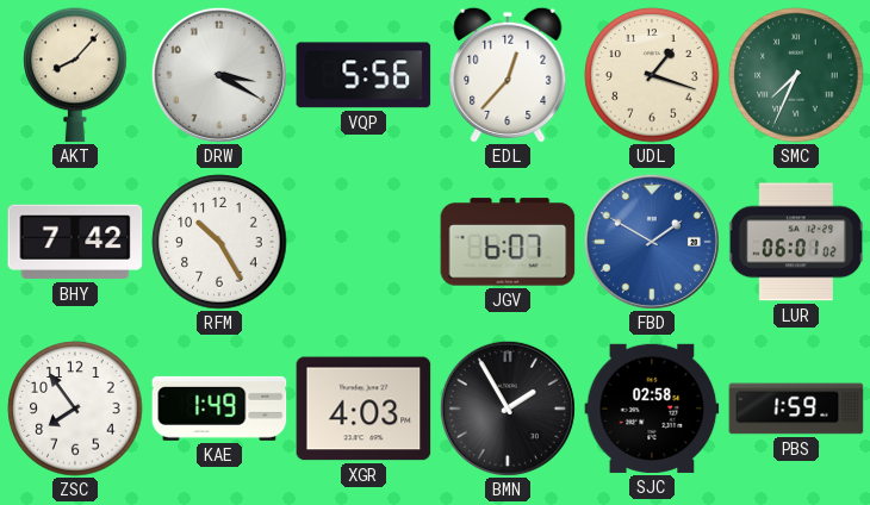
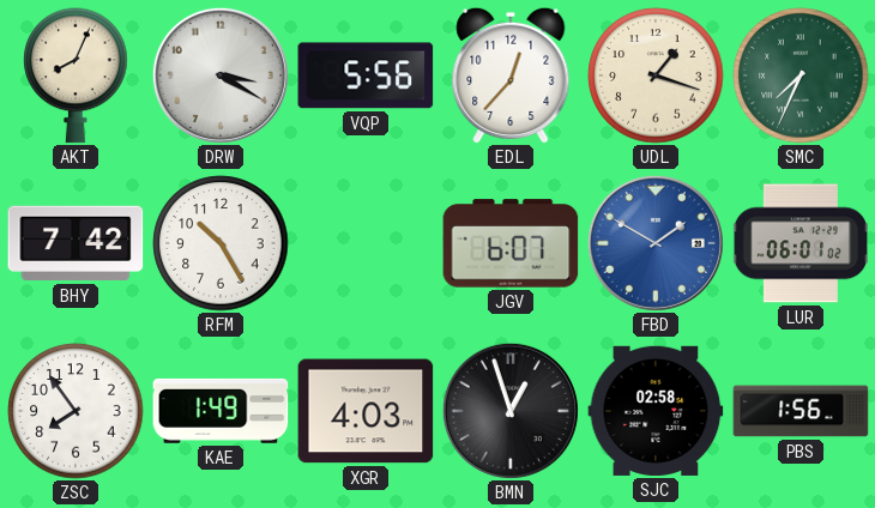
AKT: 8:07 -> 8:04 (76, 75)
BMN: 1:55 -> 12:57 (511, 411)
PBS: 1:59 -> 1:56 (801, 411)
